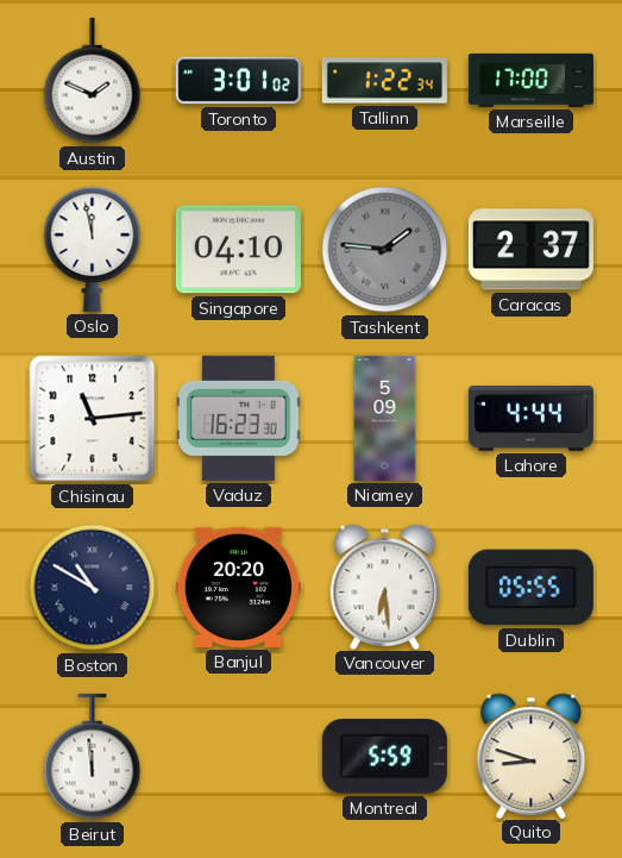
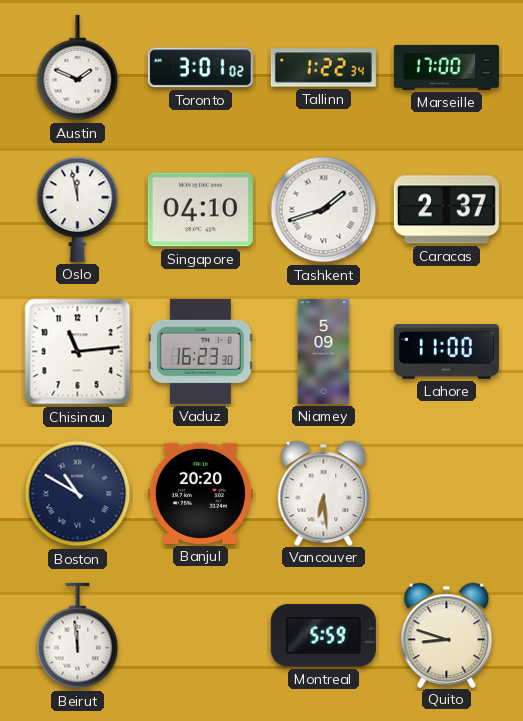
Tashkent: 1:46 -> 1:42 (324, 210)
Tashkent dial: grey -> white (324, 210)
Lahore: 4:44 -> 11:00 (446, 352)
Dublin: 05:55 -> none (530, 588)
